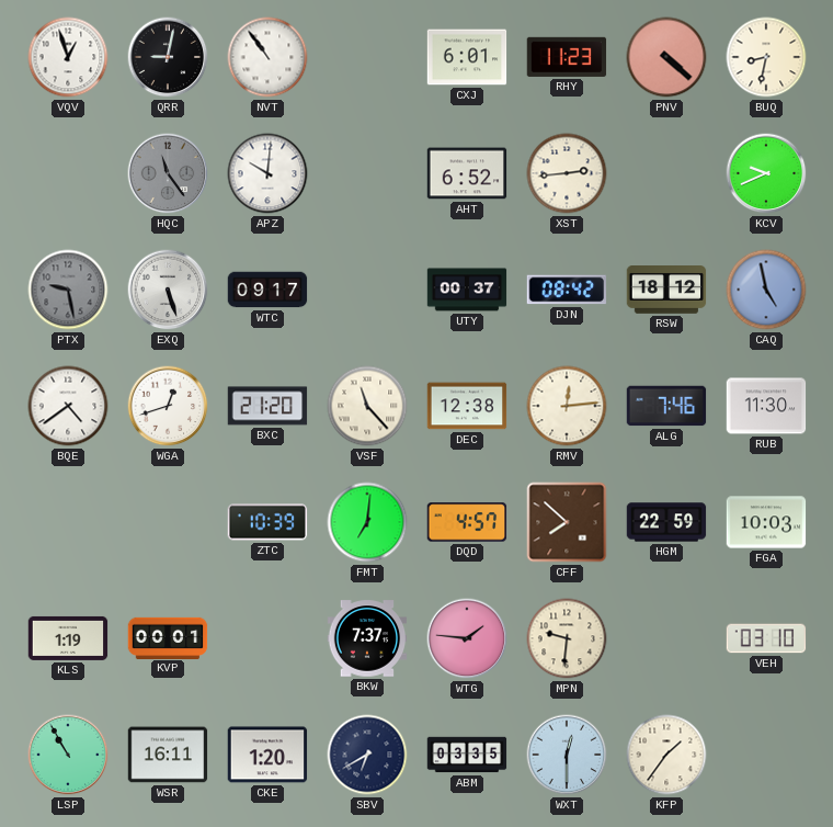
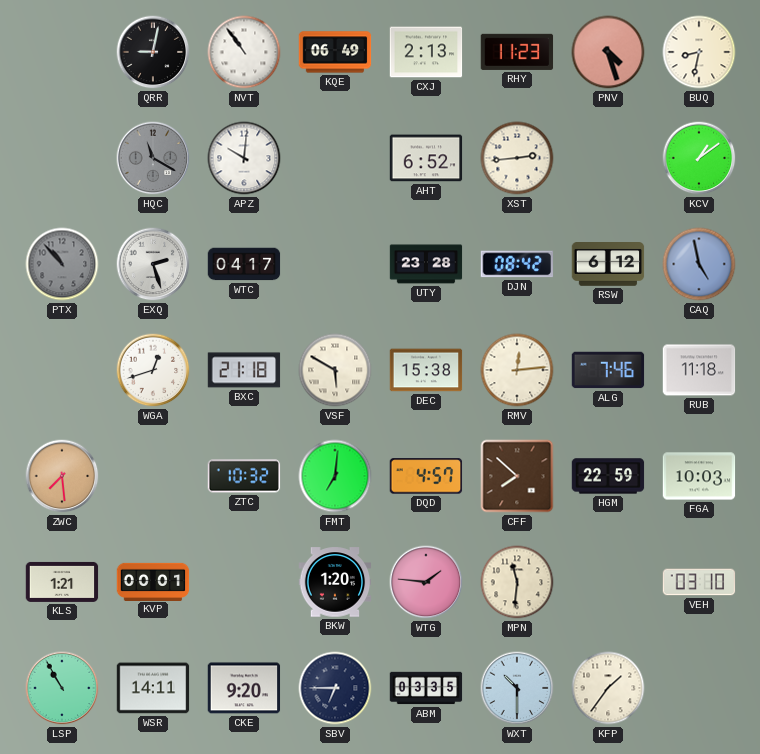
VQV: 12:57 -> none (68, 57)
KQE: none -> 06:49 (335, 52)
CXJ: 6:01 -> 2:13 (426, 52)
PNV: 4:22 -> 4:27 (608, 52)
HQC: 11:24 -> 11:20 (153, 158)
KCV: 9:41 -> 1:09 (699, 158)
PTX: 9:28 -> 10:53 (62, 264)
EXQ: 5:27 -> 2:27 (153, 264)
WTC: 09:17 -> 04:17 (244, 264)
UTY: 00:37 -> 23:28 (426, 264)
RSW: 18:12 -> 6:12 (608, 264)
BQE: 4:39 -> none (68, 406)
BXC: 21:20 -> 21:18 (244, 370)
VSF: 11:23 -> 5:50 (335, 370)
DEC: 12:38 -> 15:38 (426, 370)
RUB: 11:30 -> 11:18 (699, 370)
ZWC: none -> 7:29 (62, 476)
ZTC: 10:39 -> 10:32 (244, 476)
KLS: 1:19 -> 1:21 (62, 582)
BKW: 7:37 -> 1:20 (335, 582)
MPN: 9:31 -> 11:31 (517, 582)
WSR: 16:11 -> 14:11 (153, 688)
CKE: 1:20 -> 9:20 (244, 688)
SBV: 6:40 -> 6:45 (335, 688)
WXT: 12:30 -> 10:30 (517, 688)
